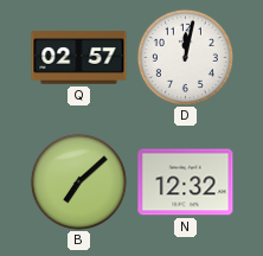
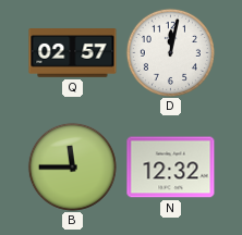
B: 7:08 -> 11:45 (72, 166)
